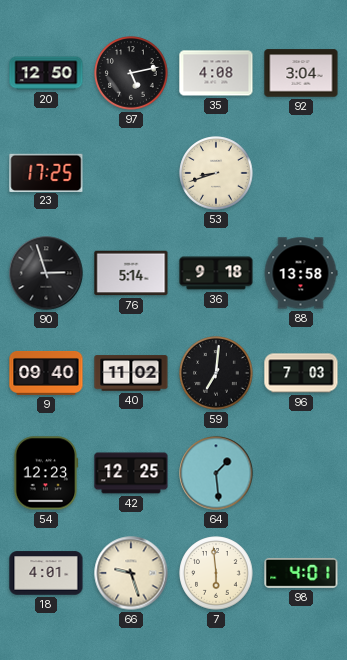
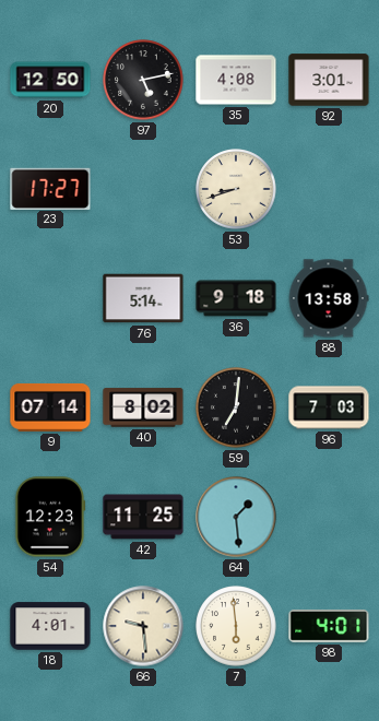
92: 3:04 -> 3:01 (329, 80)
23: 17:25 -> 17:27 (50, 188)
90: 2:57 -> none (46, 273)
9: 09:40 -> 07:14 (50, 407)
40: 11:02 -> 8:02 (143, 407)
42: 12:25 -> 11:25 (143, 517)
66: 9:27 -> 9:29 (143, 626)
